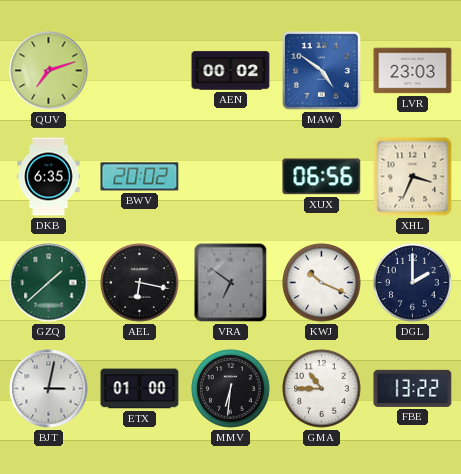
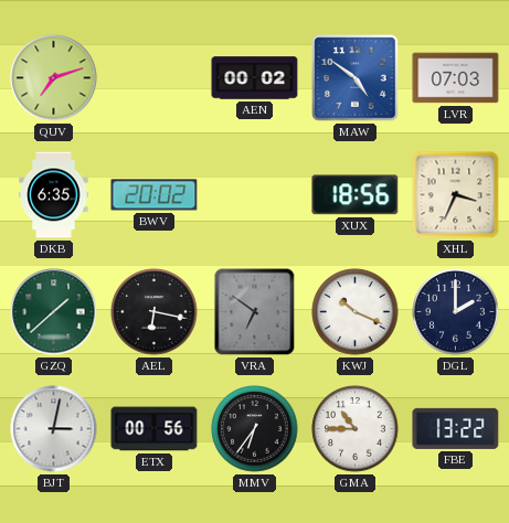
LVR: 23:03 -> 07:03 (456, 78)
XUX: 06:56 -> 18:56 (356, 195)
ETX: 01:00 -> 00:56 (155, 429)
MMV: 6:31 -> 6:36 (255, 429)
